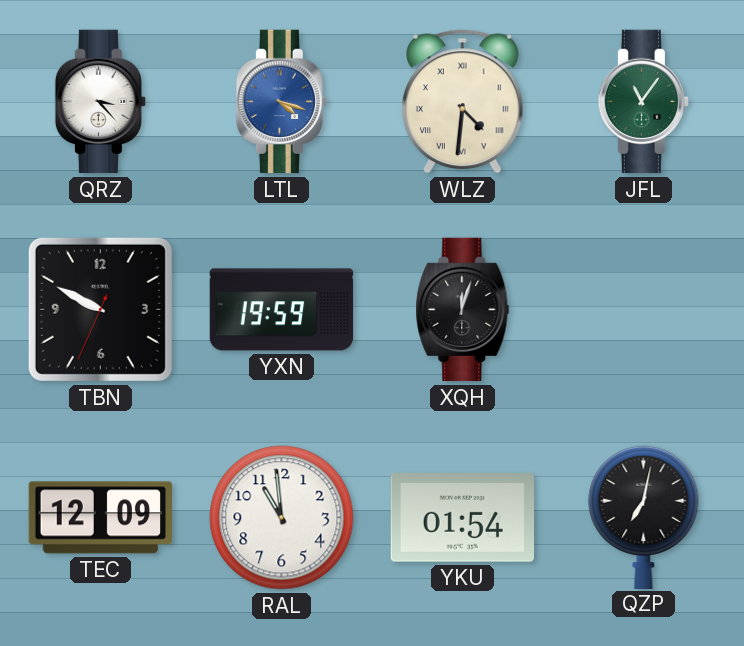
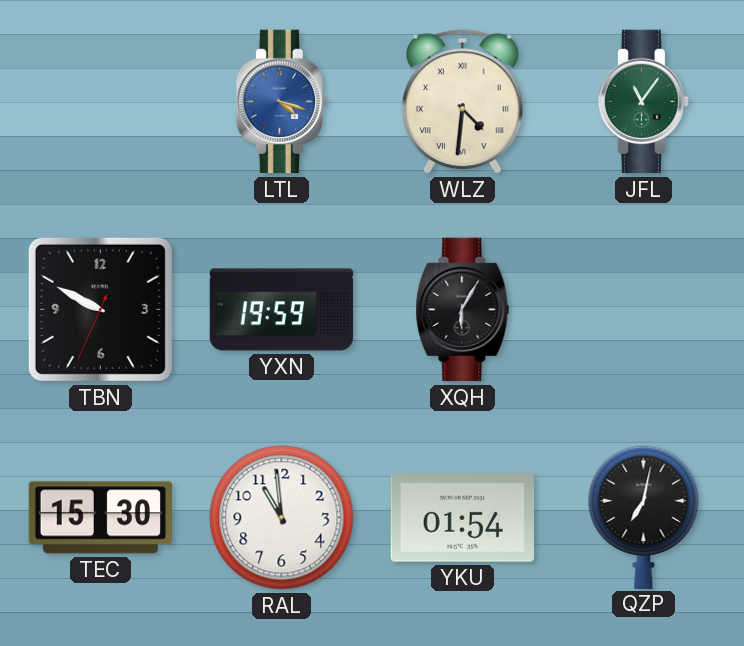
QRZ: 3:23 -> none (100, 102)
XQH: 12:03 -> 6:05 (463, 310)
TEC: 12:09 -> 15:30 (100, 518)
